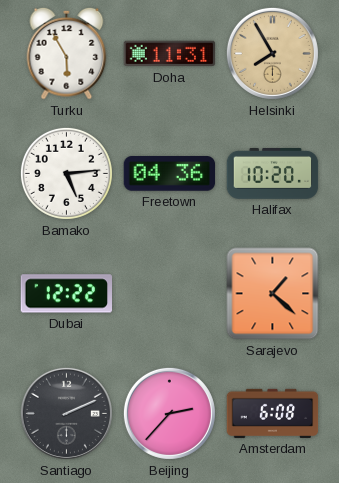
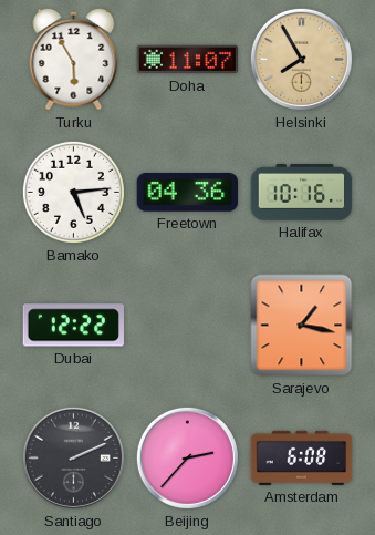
Doha: 11:31 -> 11:07 (188, 60)
Halifax: 10:20 -> 10:16 (302, 193)
Sarajevo: 1:22 -> 1:17 (302, 326)
